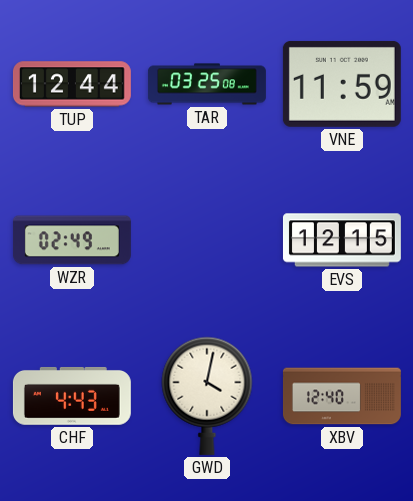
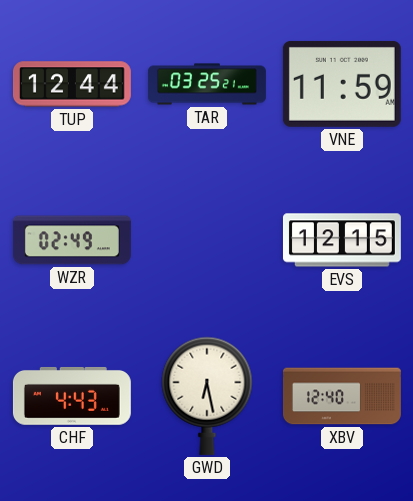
TAR: 03:25:08 -> 03:25:21 (207, 84)
GWD: 4:02 -> 6:28 (207, 396)
